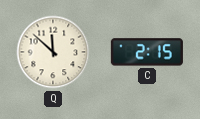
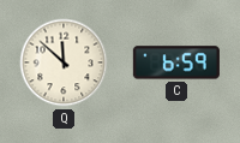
C: 2:15 -> 6:59 (176, 62)
